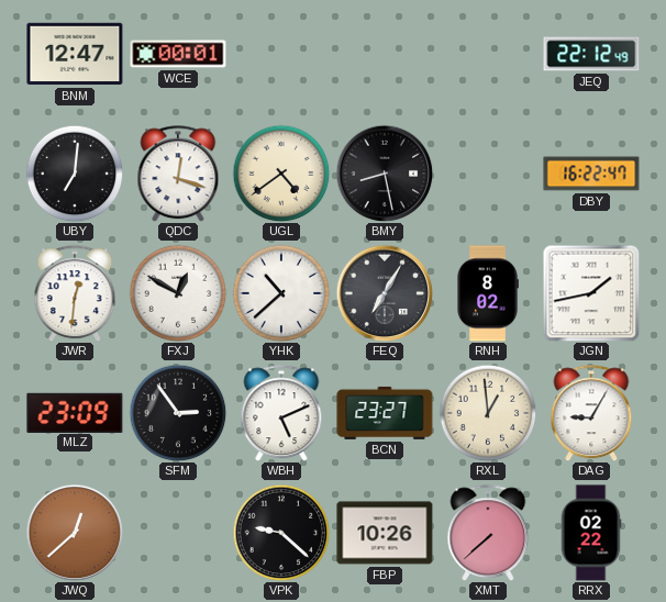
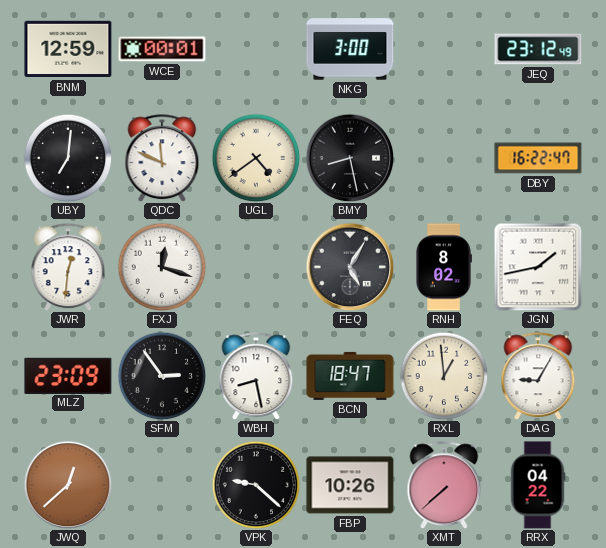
BNM: 12:47 -> 12:59 (68, 49)
NKG: none -> 3:00 (350, 49)
JEQ: 22:12 -> 23:12 (538, 49)
QDC: 12:18 -> 11:49 (162, 158)
FXJ: 12:50 -> 12:18 (162, 267)
YHK: 10:38 -> none (281, 293)
FEQ: 7:05 -> 5:05 (350, 267)
WBH: 5:11 -> 8:28 (256, 376)
BCN: 23:27 -> 18:47 (350, 376)
RRX: 02:22 -> 04:22 (538, 485)
